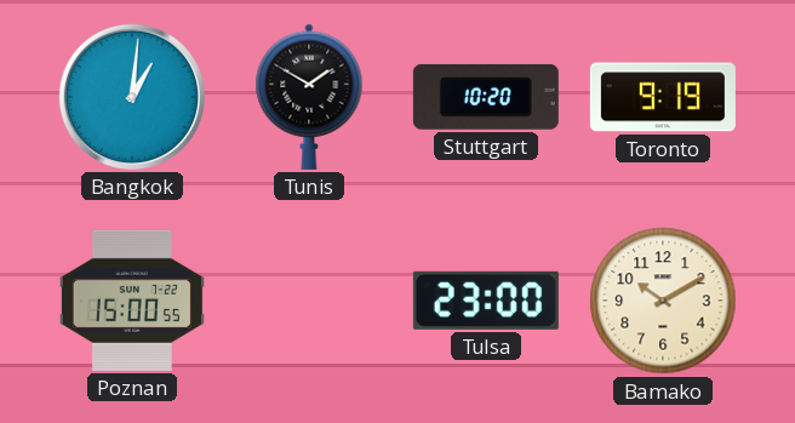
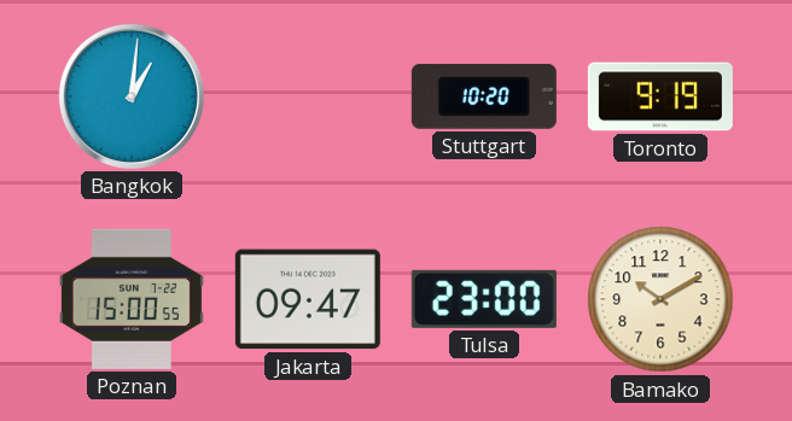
Tunis: 1:50 -> none (309, 97)
Jakarta: none -> 09:47 (308, 299)
